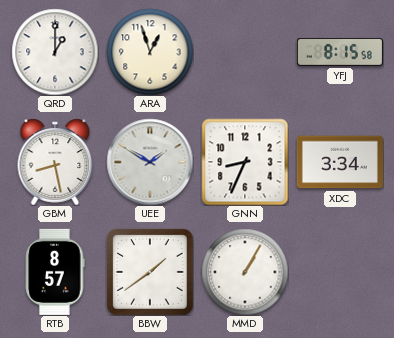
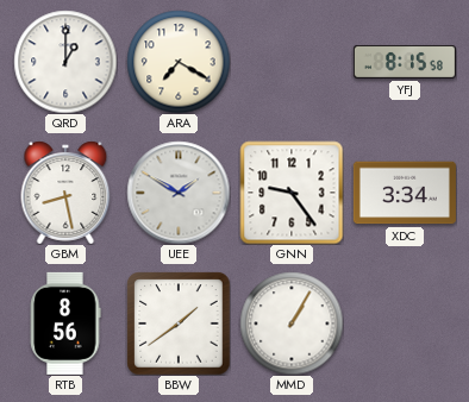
ARA: 12:57 -> 7:20 (179, 62)
GNN: 8:34 -> 9:24 (292, 193)
RTB: 8:57 -> 8:56 (65, 324)
